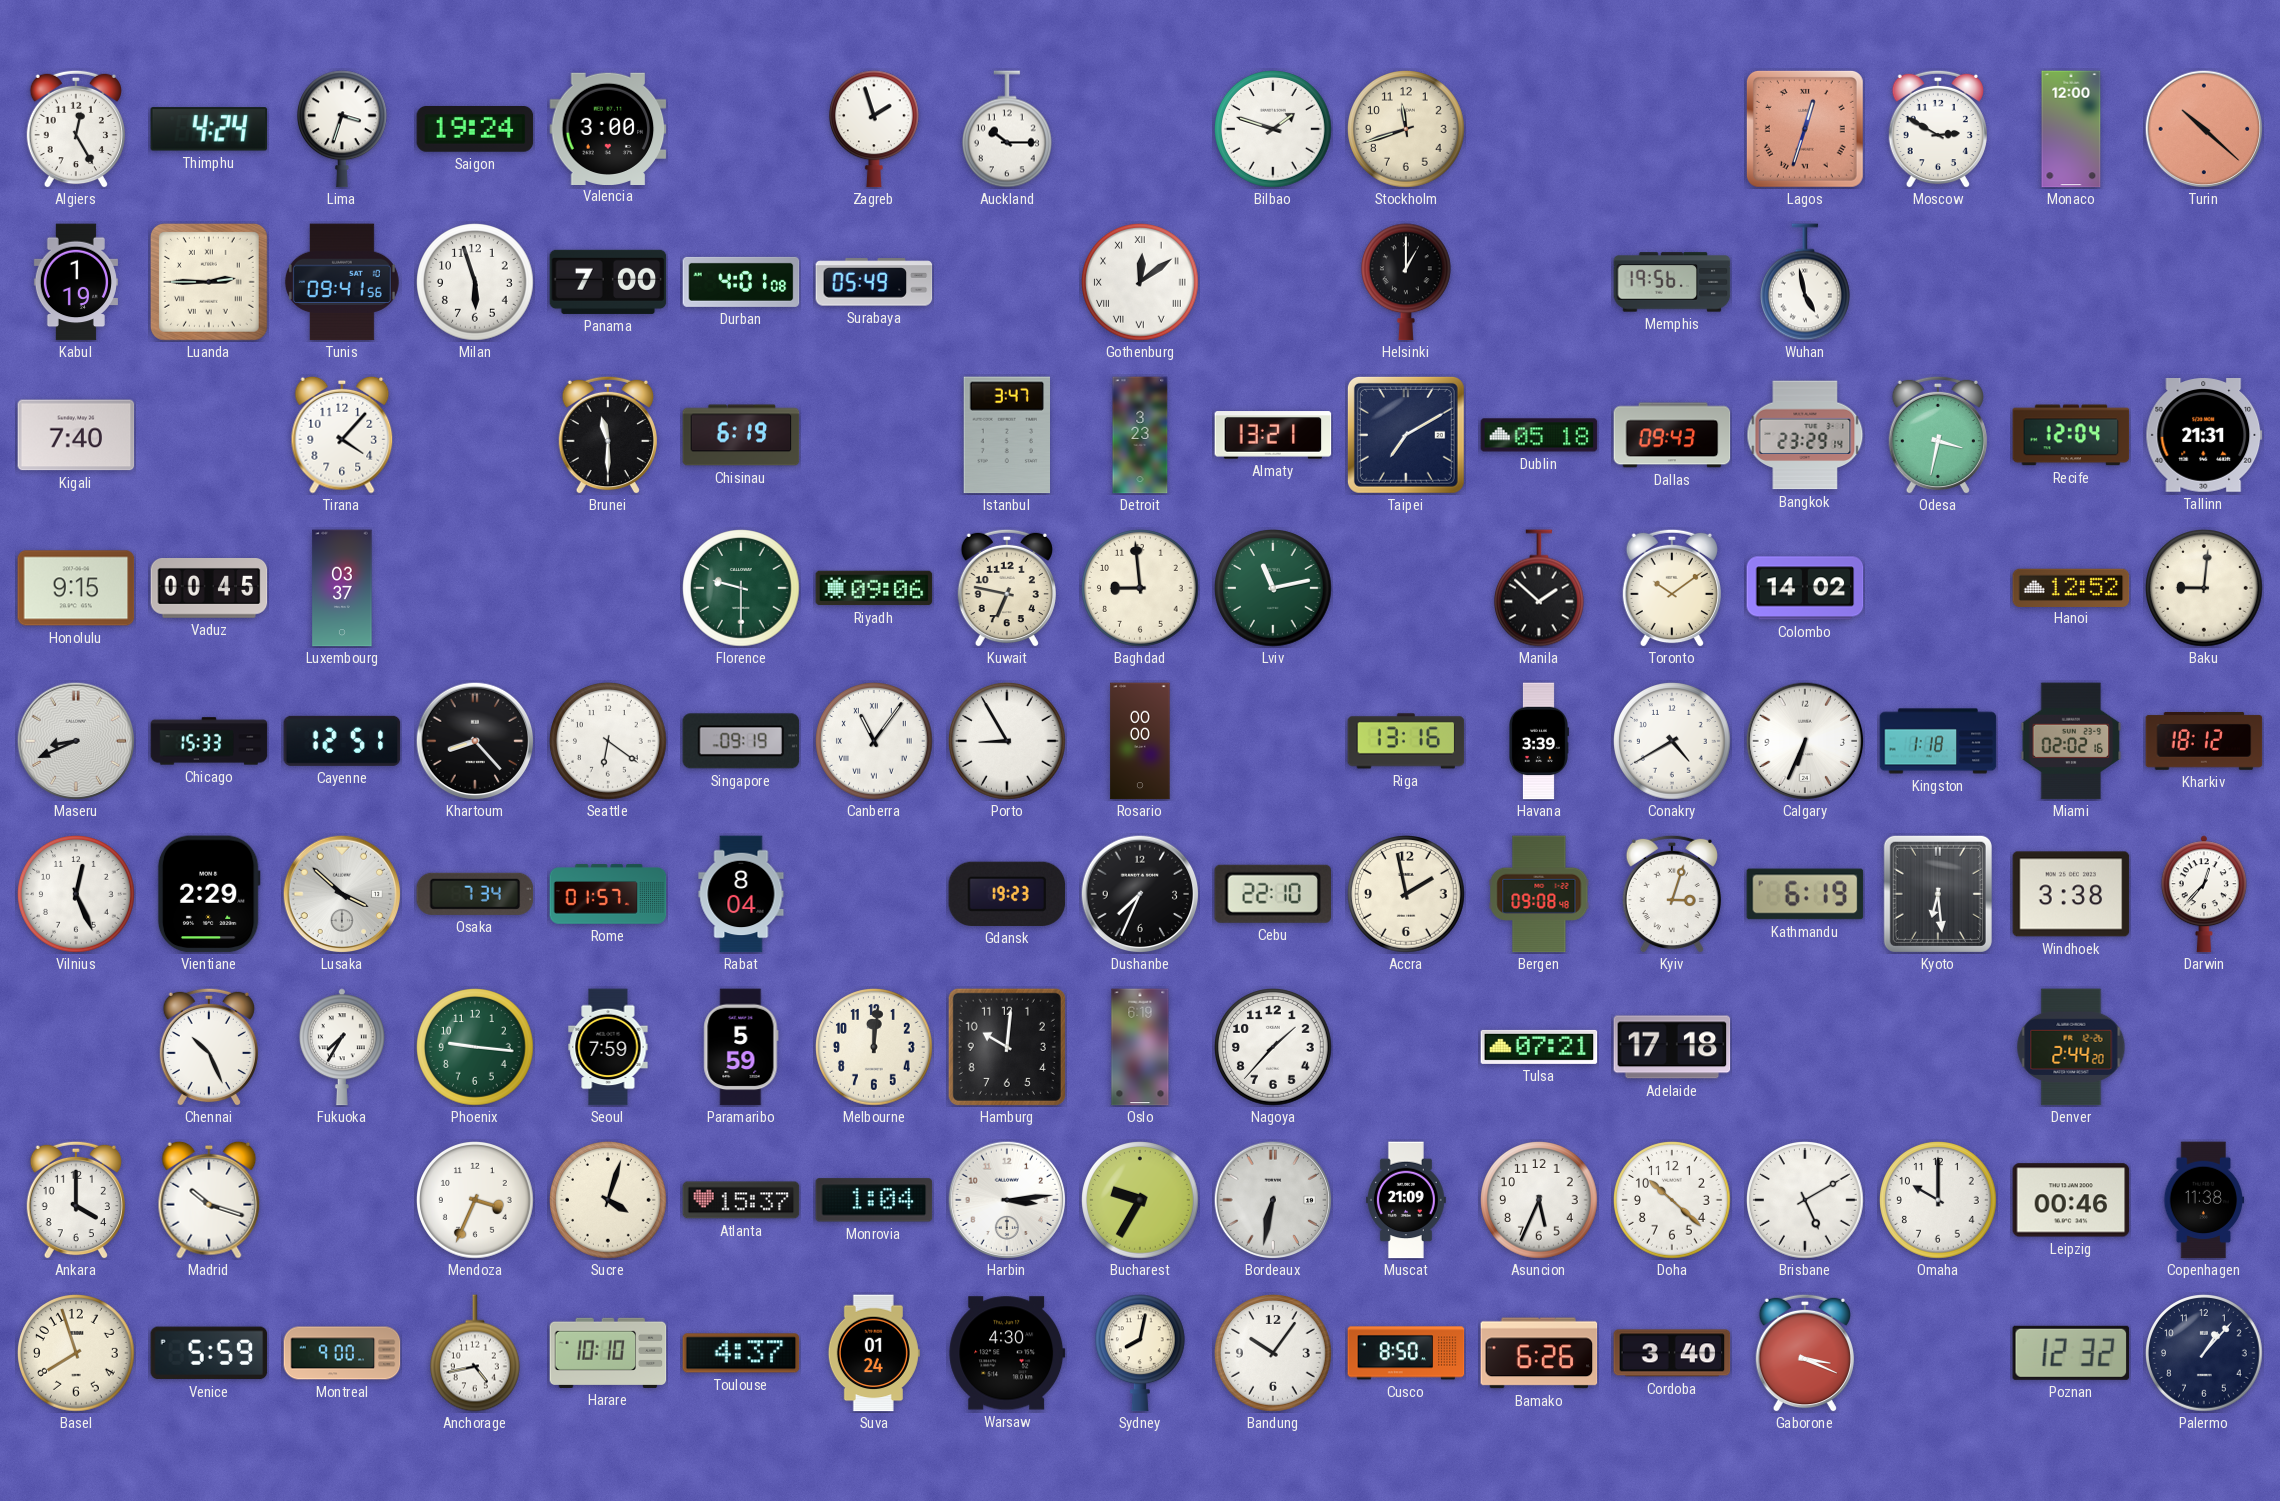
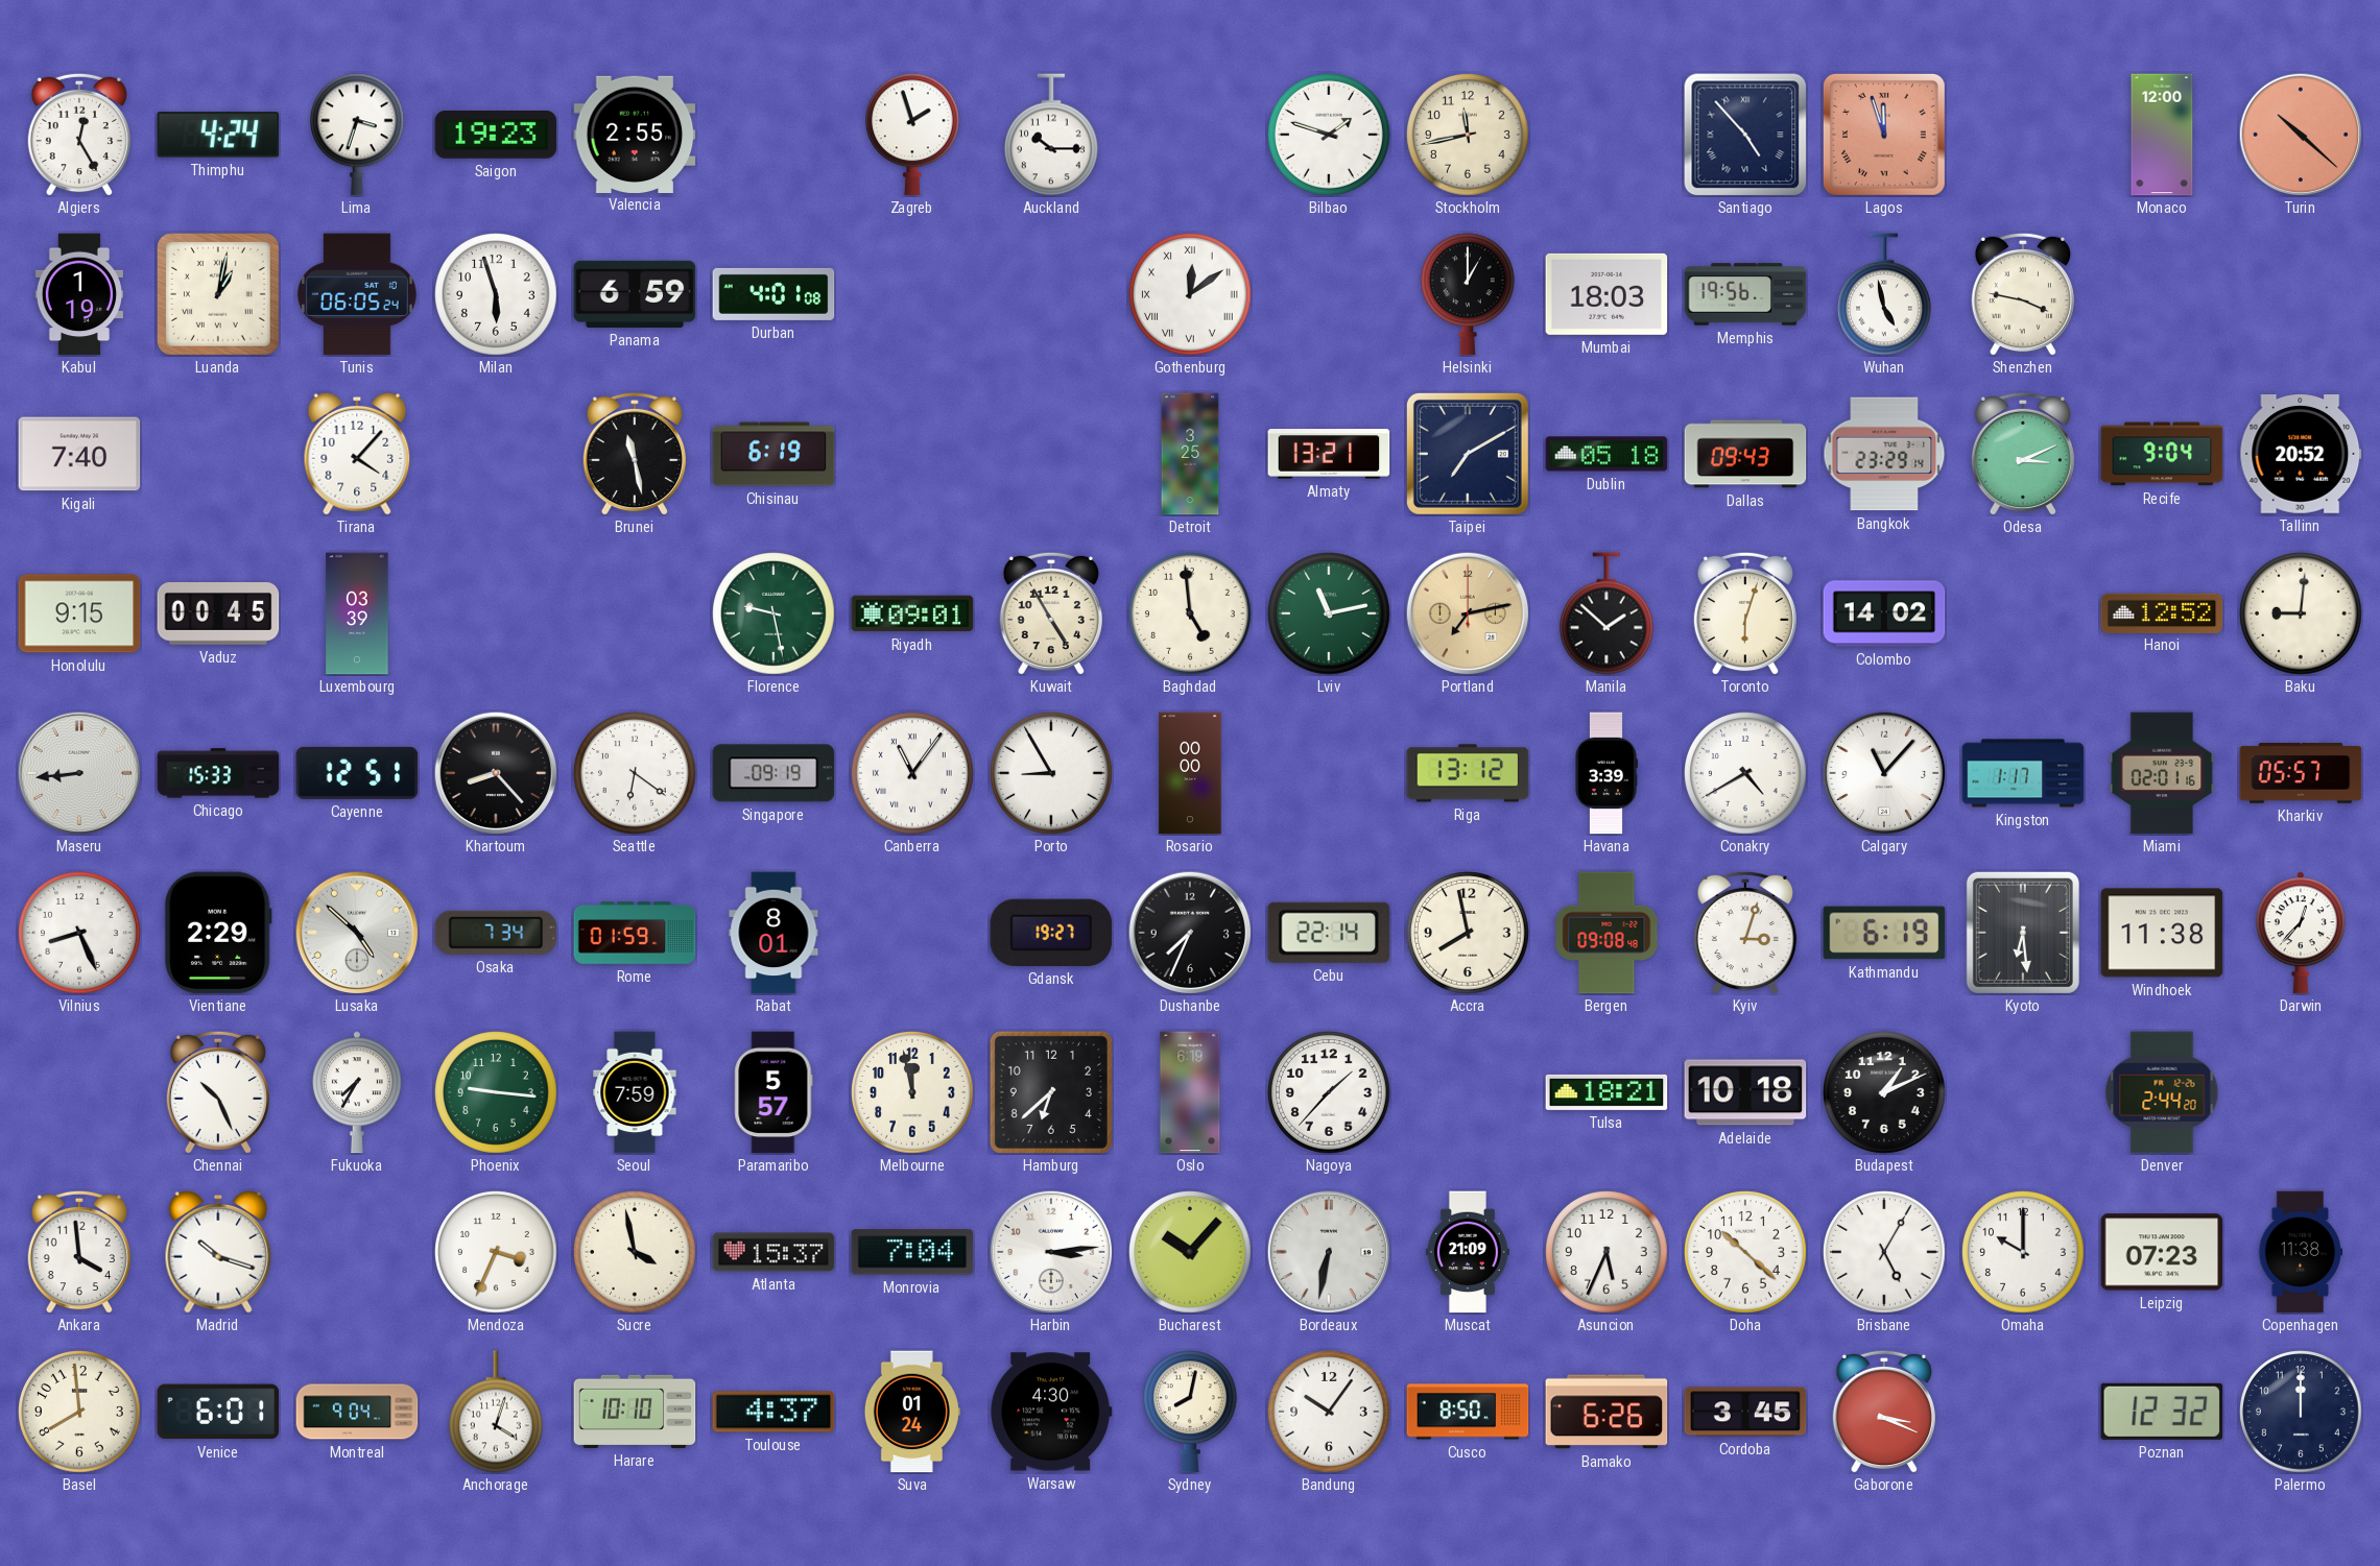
Saigon: 19:24 -> 19:23 (496, 136)
Valencia: 3:00 -> 2:55 (635, 134)
Stockholm: 11:42 -> 11:43 (1469, 136)
Santiago: none -> 4:53 (1745, 135)
Lagos: 12:33 -> 11:57 (1884, 135)
Moscow: 2:50 -> none (1938, 129)
Luanda: 2:45 -> 1:02 (218, 294)
Tunis: 09:41 -> 06:05 (357, 294)
Panama: 7:00 -> 6:59 (635, 294)
Surabaya: 05:49 -> none (874, 282)
Mumbai: none -> 18:03 (1606, 294)
Shenzhen: none -> 3:47 (2023, 294)
Brunei: 11:30 -> 11:28 (635, 454)
Istanbul: 3:47 -> none (1006, 435)
Detroit: 3:23 -> 3:25 (1190, 454)
Odesa: 3:32 -> 3:11 (2023, 454)
Recife: 12:04 -> 9:04 (2162, 454)
Tallinn: 21:31 -> 20:52 (2301, 455)
Luxembourg: 03:37 -> 03:39 (357, 613)
Florence: 9:30 -> 9:28 (775, 615)
Riyadh: 09:06 -> 09:01 (912, 613)
Kuwait: 6:47 -> 4:55 (1051, 613)
Baghdad: 8:59 -> 4:59 (1191, 615)
Portland: none -> 7:13 (1468, 613)
Toronto: 10:09 -> 6:03 (1745, 613)
Maseru: 8:41 -> 8:44 (79, 773)
Riga: 13:16 -> 13:12 (1468, 773)
Calgary: 6:34 -> 11:07 (1884, 773)
Kingston: 1:18 -> 1:17 (2023, 773)
Miami: 02:02 -> 02:01 (2162, 773)
Kharkiv: 18:12 -> 05:57 (2301, 774)
Vilnius: 12:26 -> 8:26 (80, 934)
Lusaka: 3:52 -> 4:52 (357, 933)
Rome: 01:57 -> 01:59 (635, 933)
Rabat: 8:04 -> 8:01 (773, 933)
Gdansk: 19:23 -> 19:27 (1051, 933)
Cebu: 22:10 -> 22:14 (1328, 933)
Accra: 1:58 -> 7:58 (1469, 934)
Windhoek: 3:38 -> 11:38 (2162, 933)
Paramaribo: 5:59 -> 5:57 (773, 1092)
Melbourne: 12:01 -> 11:58 (913, 1093)
Hamburg: 10:01 -> 6:38 (1051, 1092)
Tulsa: 07:21 -> 18:21 (1606, 1092)
Adelaide: 17:18 -> 10:18 (1745, 1092)
Budapest: none -> 1:11 (1885, 1093)
Ankara: 4:00 -> 3:59 (79, 1252)
Sucre: 4:03 -> 3:58 (636, 1253)
Monrovia: 1:04 -> 7:04 (912, 1252)
Bucharest: 9:35 -> 10:07 (1191, 1253)
Brisbane: 5:10 -> 5:05 (1885, 1253)
Leipzig: 00:46 -> 07:23 (2162, 1252)
Basel: 7:57 -> 7:59 (80, 1413)
Venice: 5:59 -> 6:01 (218, 1412)
Montreal: 9:00 -> 9:04 (357, 1412)
Anchorage: 4:43 -> 4:03 (496, 1412)
Cordoba: 3:40 -> 3:45 (1745, 1412)
Palermo: 1:07 -> 12:00 (2302, 1413)
